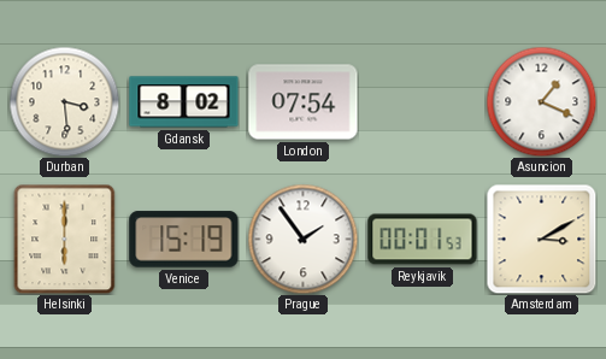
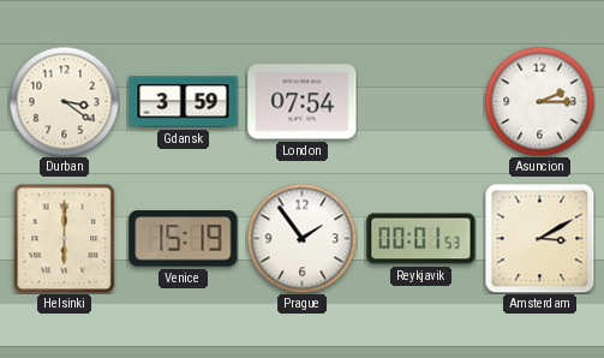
Durban: 3:29 -> 3:21 (64, 101)
Gdansk: 8:02 -> 3:59 (184, 102)
Asuncion: 1:19 -> 2:15 (539, 101)
